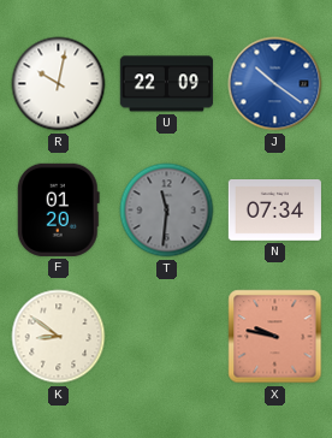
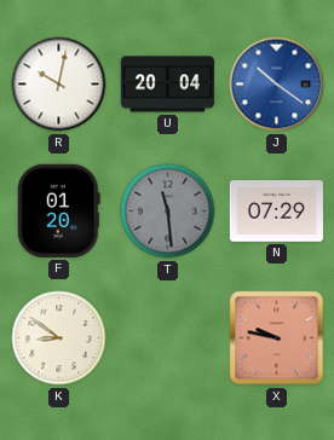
U: 22:09 -> 20:04 (167, 85)
T: 11:31 -> 11:29 (168, 212)
N: 07:34 -> 07:29 (276, 212)
